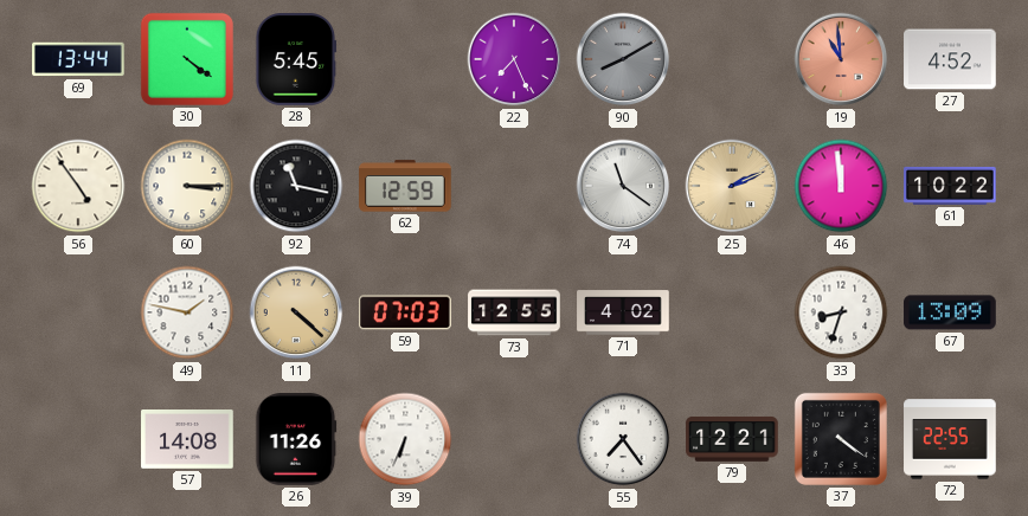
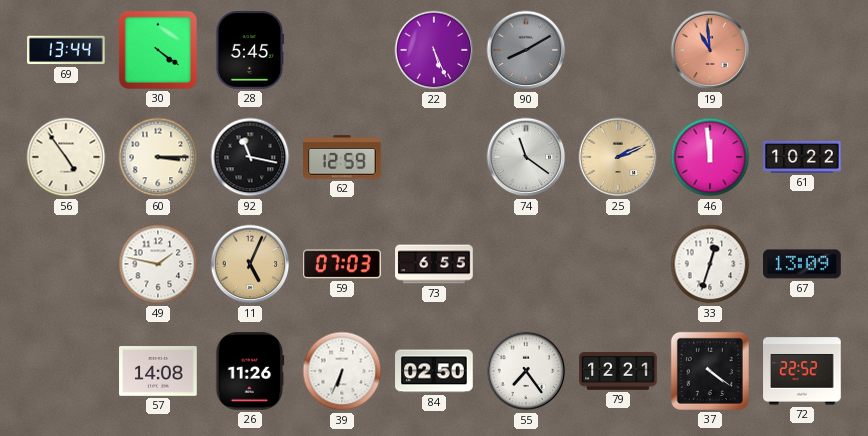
22: 7:26 -> 5:26 (434, 50)
27: 4:52 -> none (950, 59)
11: 4:22 -> 5:04 (250, 264)
73: 12:55 -> 6:55 (434, 264)
71: 4:02 -> none (623, 312)
33: 8:33 -> 12:33 (710, 264)
84: none -> 02:50 (434, 371)
72: 22:55 -> 22:52 (802, 371)
